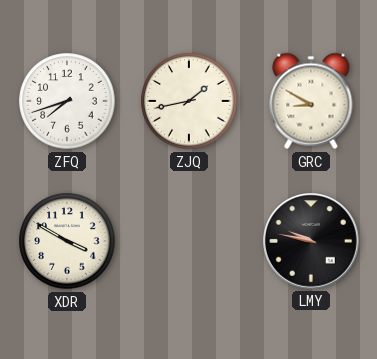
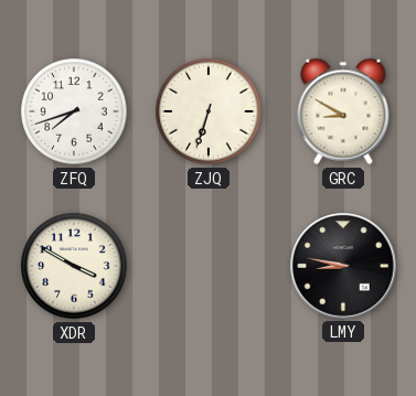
ZJQ: 1:43 -> 6:33 (209, 111)
LMY: 9:47 -> 8:47 (343, 266)
